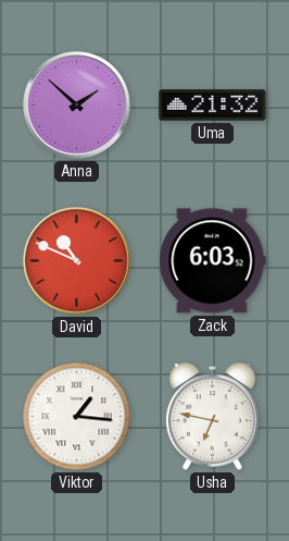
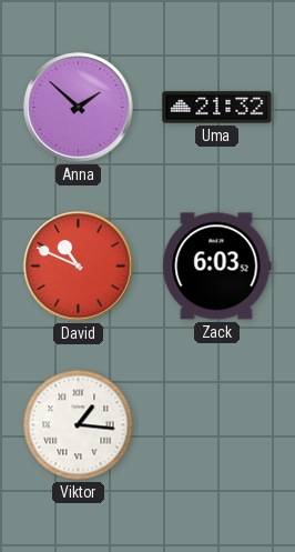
Usha: 6:47 -> none (213, 417)
